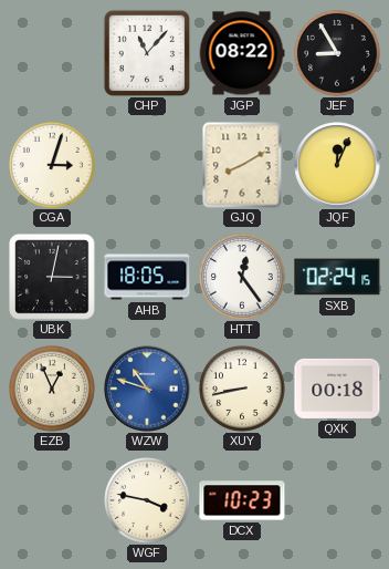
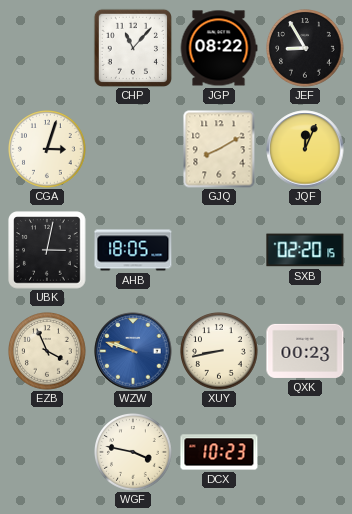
HTT: 12:24 -> none (243, 278)
SXB: 02:24 -> 02:20 (305, 250)
EZB: 12:56 -> 3:56 (48, 352)
WZW: 10:48 -> 9:48 (133, 351)
QXK: 00:18 -> 00:23 (305, 351)
